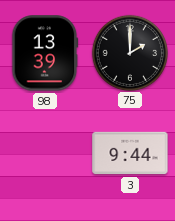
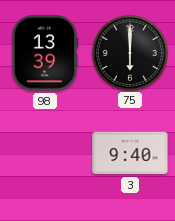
75: 2:00 -> 6:00 (129, 52)
3: 9:44 -> 9:40 (130, 153)
